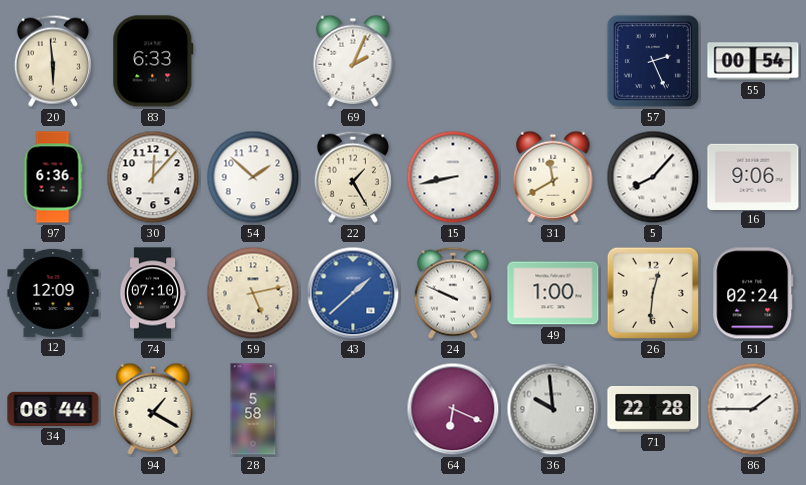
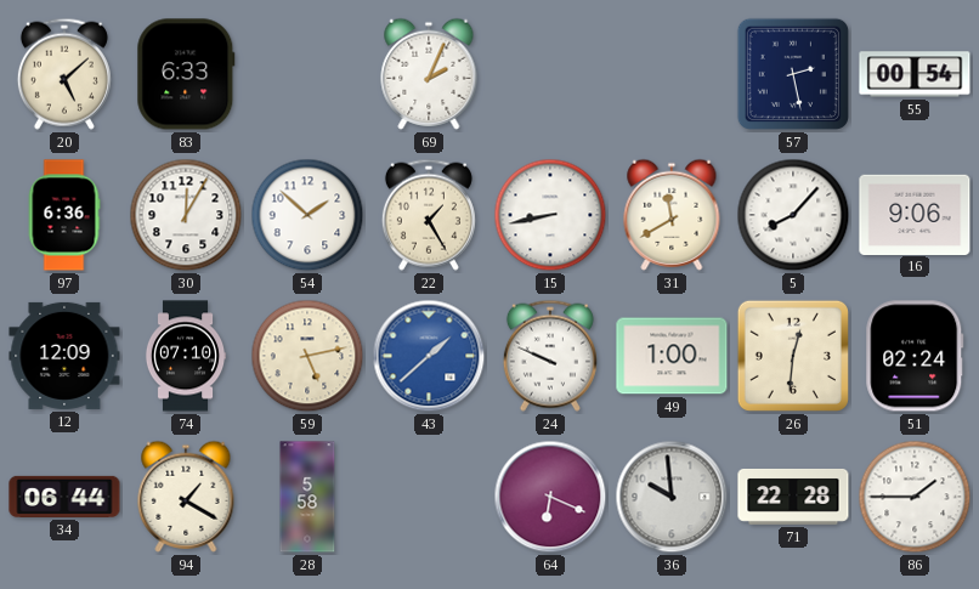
20: 5:59 -> 5:08 (64, 74)
57: 2:26 -> 2:28 (793, 74)
30: 12:07 -> 12:05 (186, 215)
